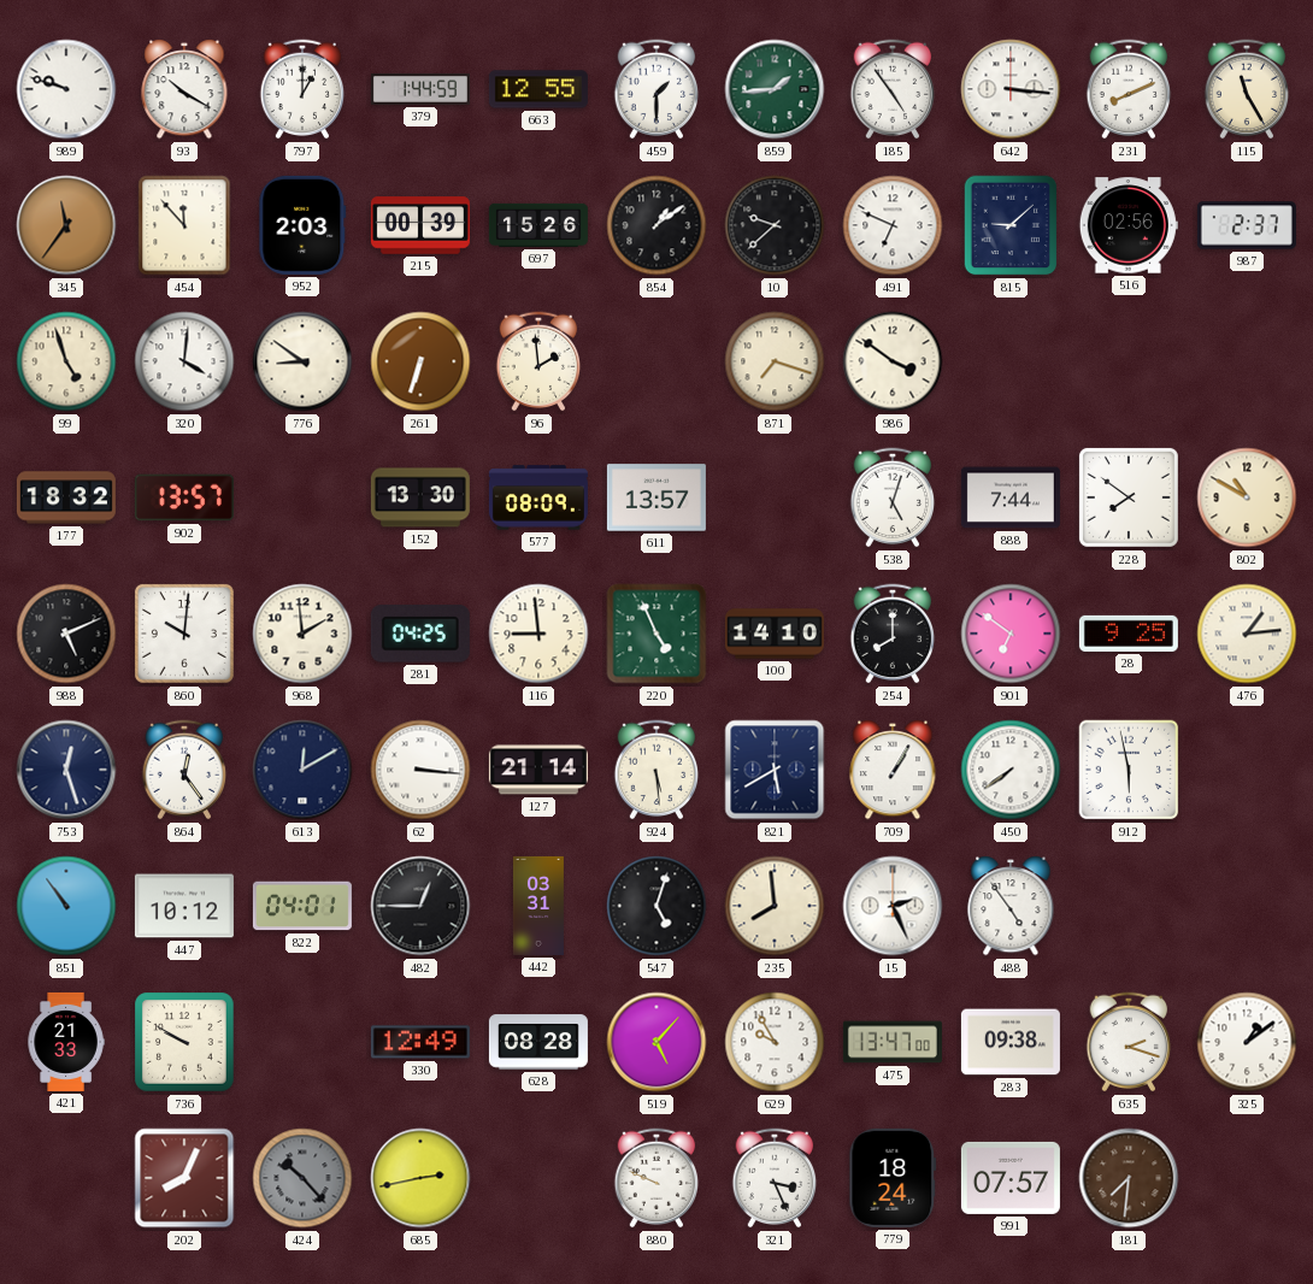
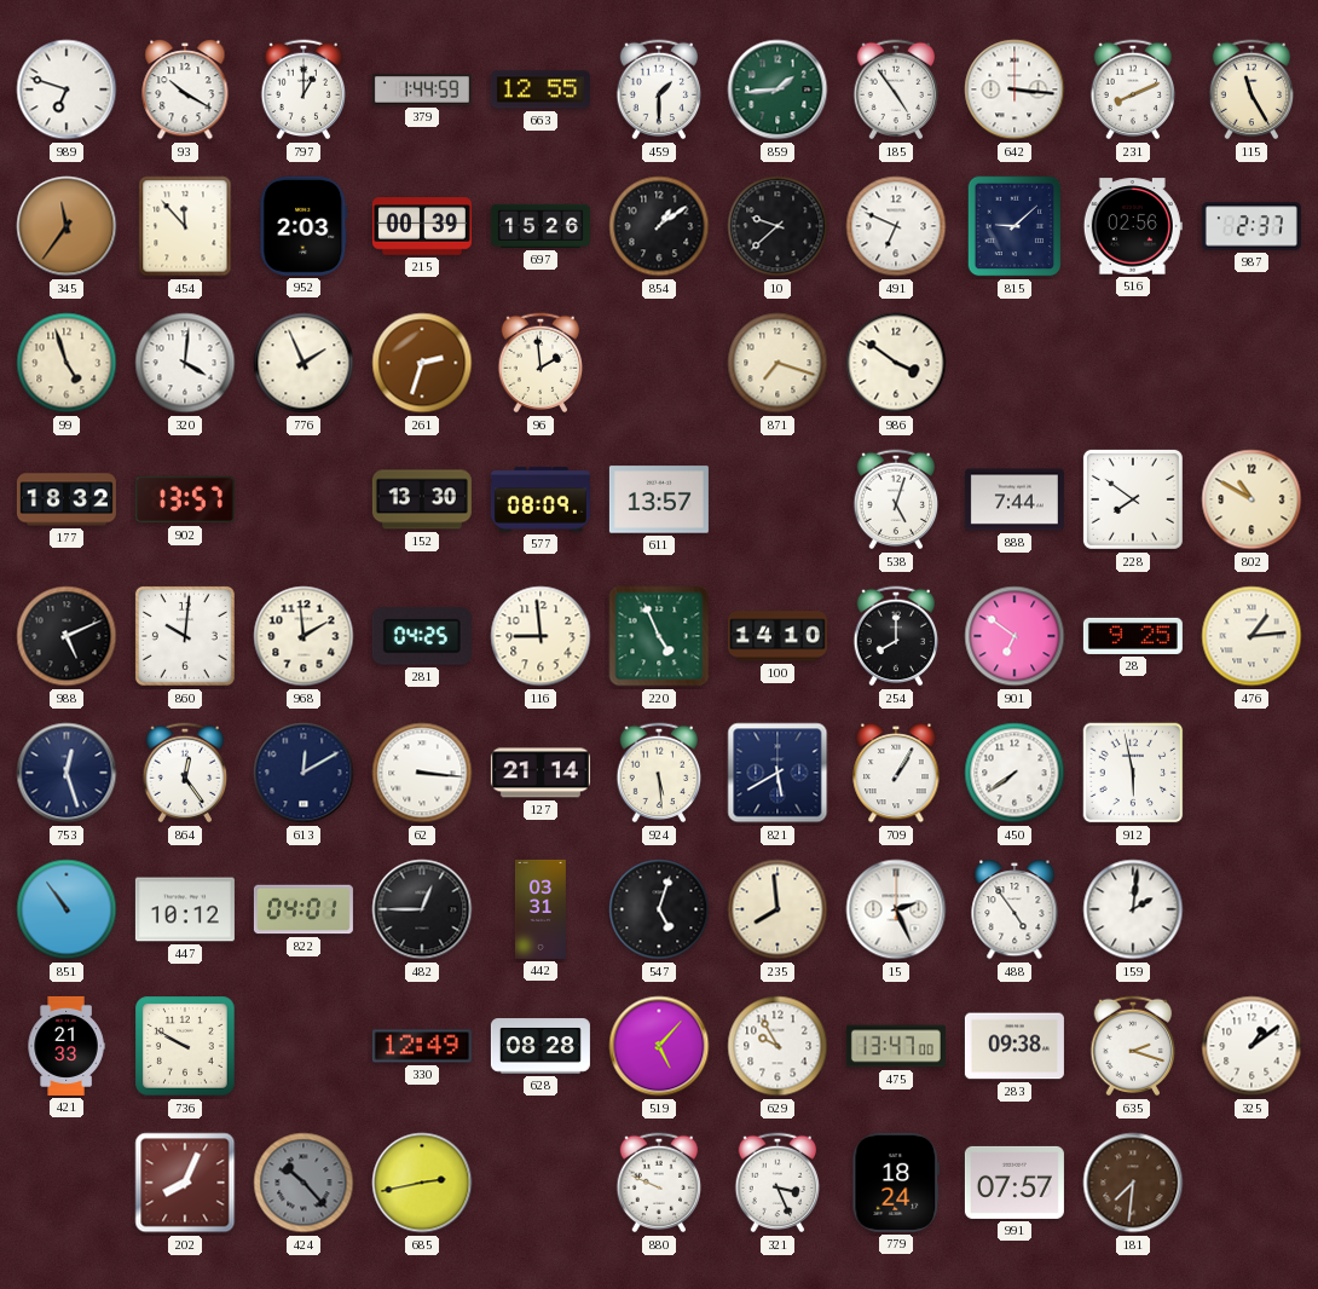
989: 9:48 -> 6:48 (67, 89)
776: 8:51 -> 1:56 (304, 363)
261: 6:33 -> 2:33 (422, 363)
159: none -> 2:01 (1133, 909)
